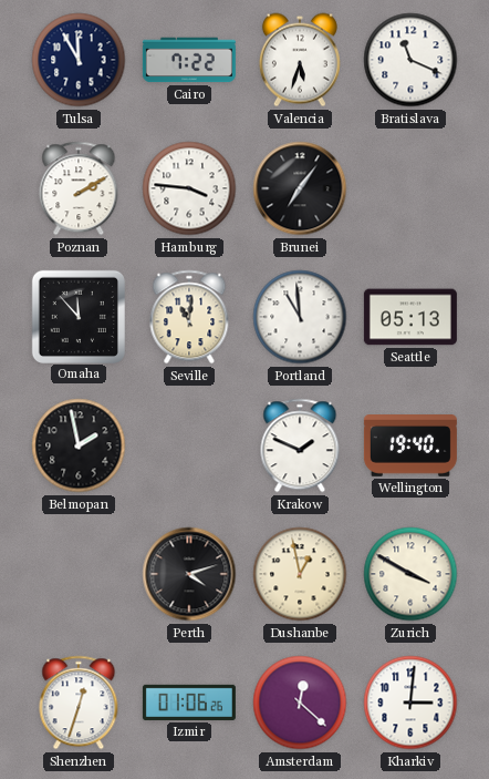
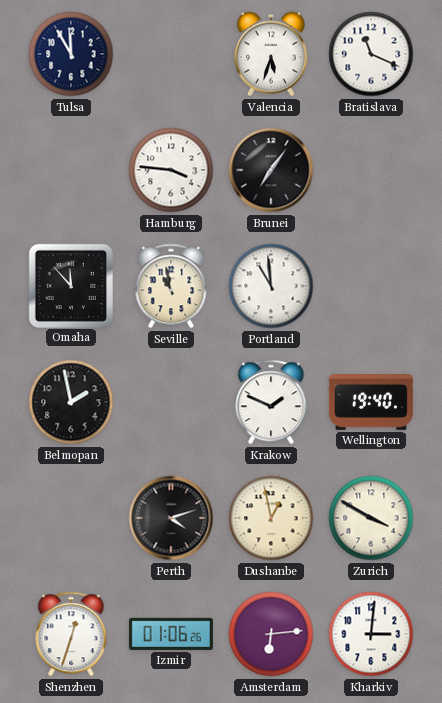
Cairo: 7:22 -> none (189, 60)
Poznan: 2:10 -> none (79, 188)
Seville: 11:01 -> 10:58 (171, 286)
Seattle: 05:13 -> none (410, 317)
Amsterdam: 12:22 -> 6:14 (271, 634)
